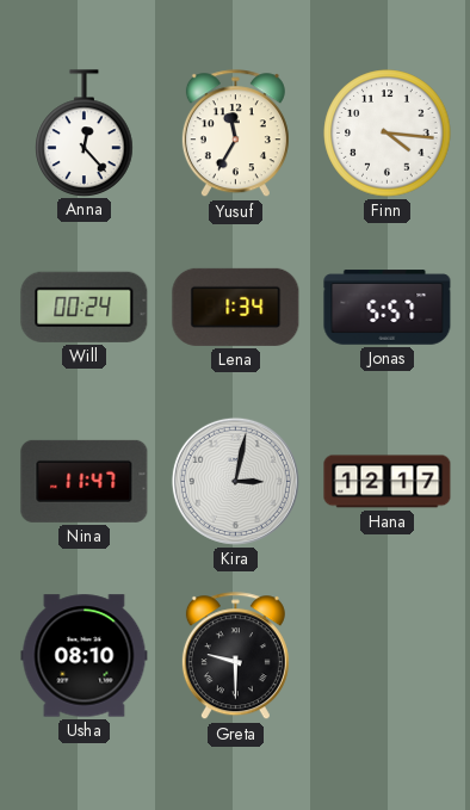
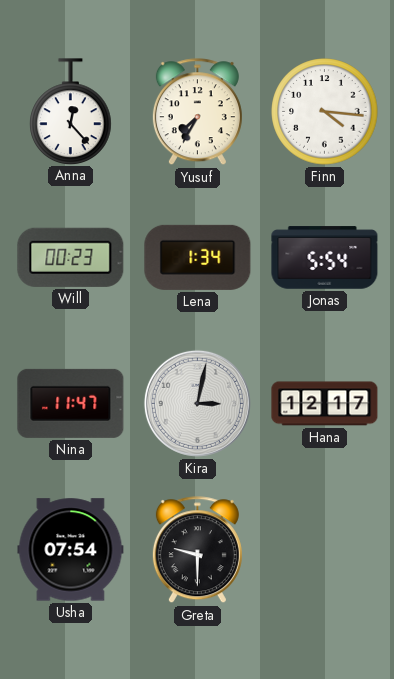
Yusuf: 11:35 -> 7:35 (197, 112)
Will: 00:24 -> 00:23 (71, 257)
Jonas: 5:57 -> 5:54 (325, 258)
Usha: 08:10 -> 07:54 (71, 550)
